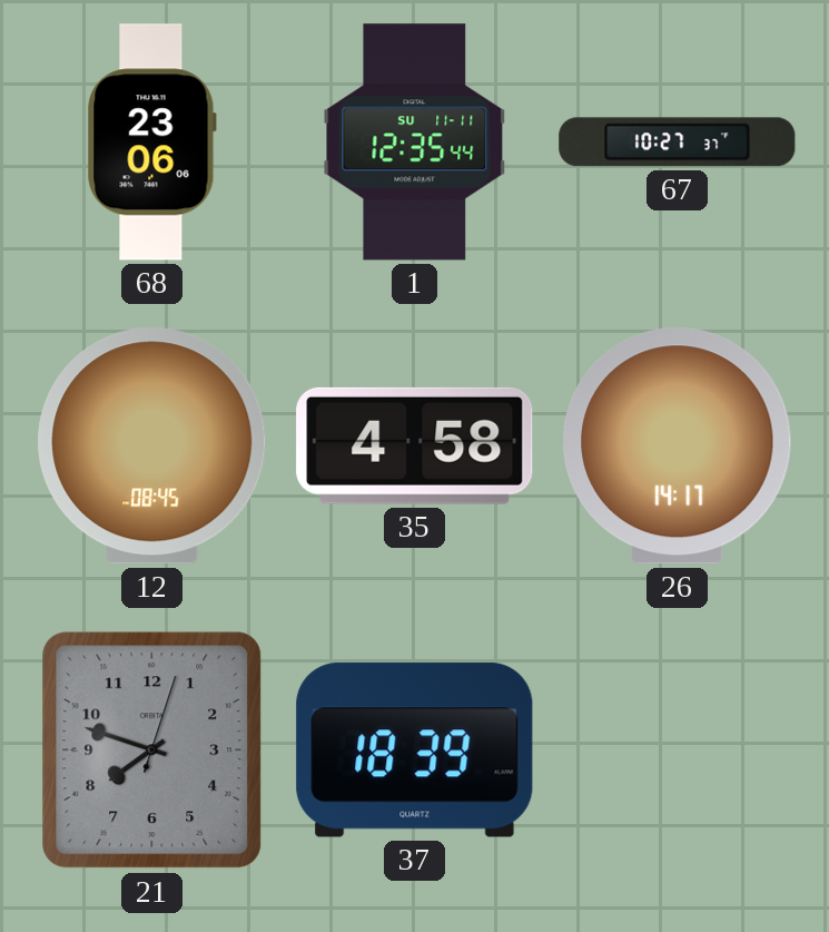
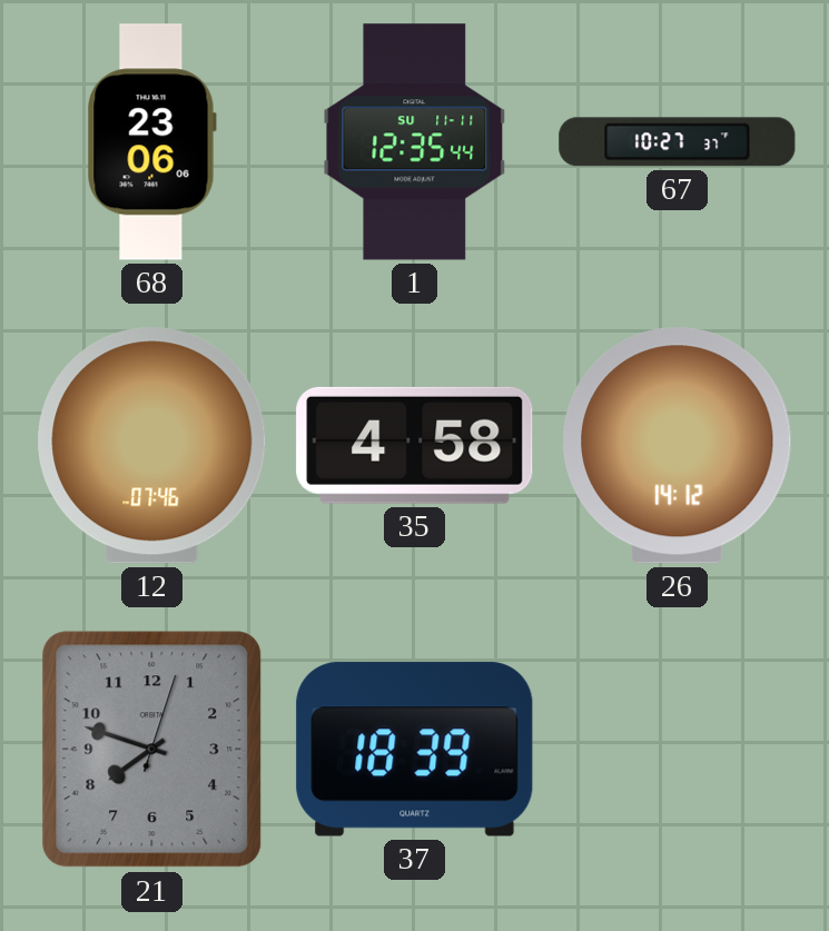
12: 08:45 -> 07:46 (152, 446)
26: 14:17 -> 14:12 (677, 446)
